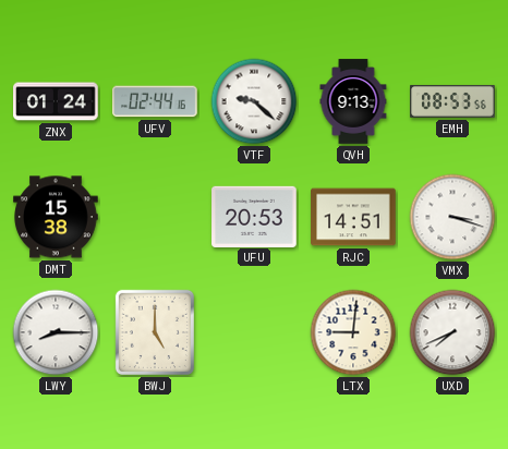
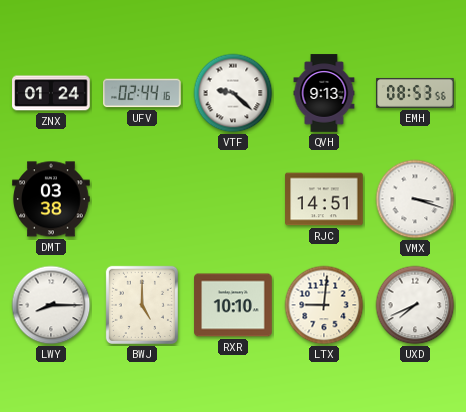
DMT: 15:38 -> 03:38 (51, 199)
UFU: 20:53 -> none (254, 216)
RXR: none -> 10:10 (233, 305)
